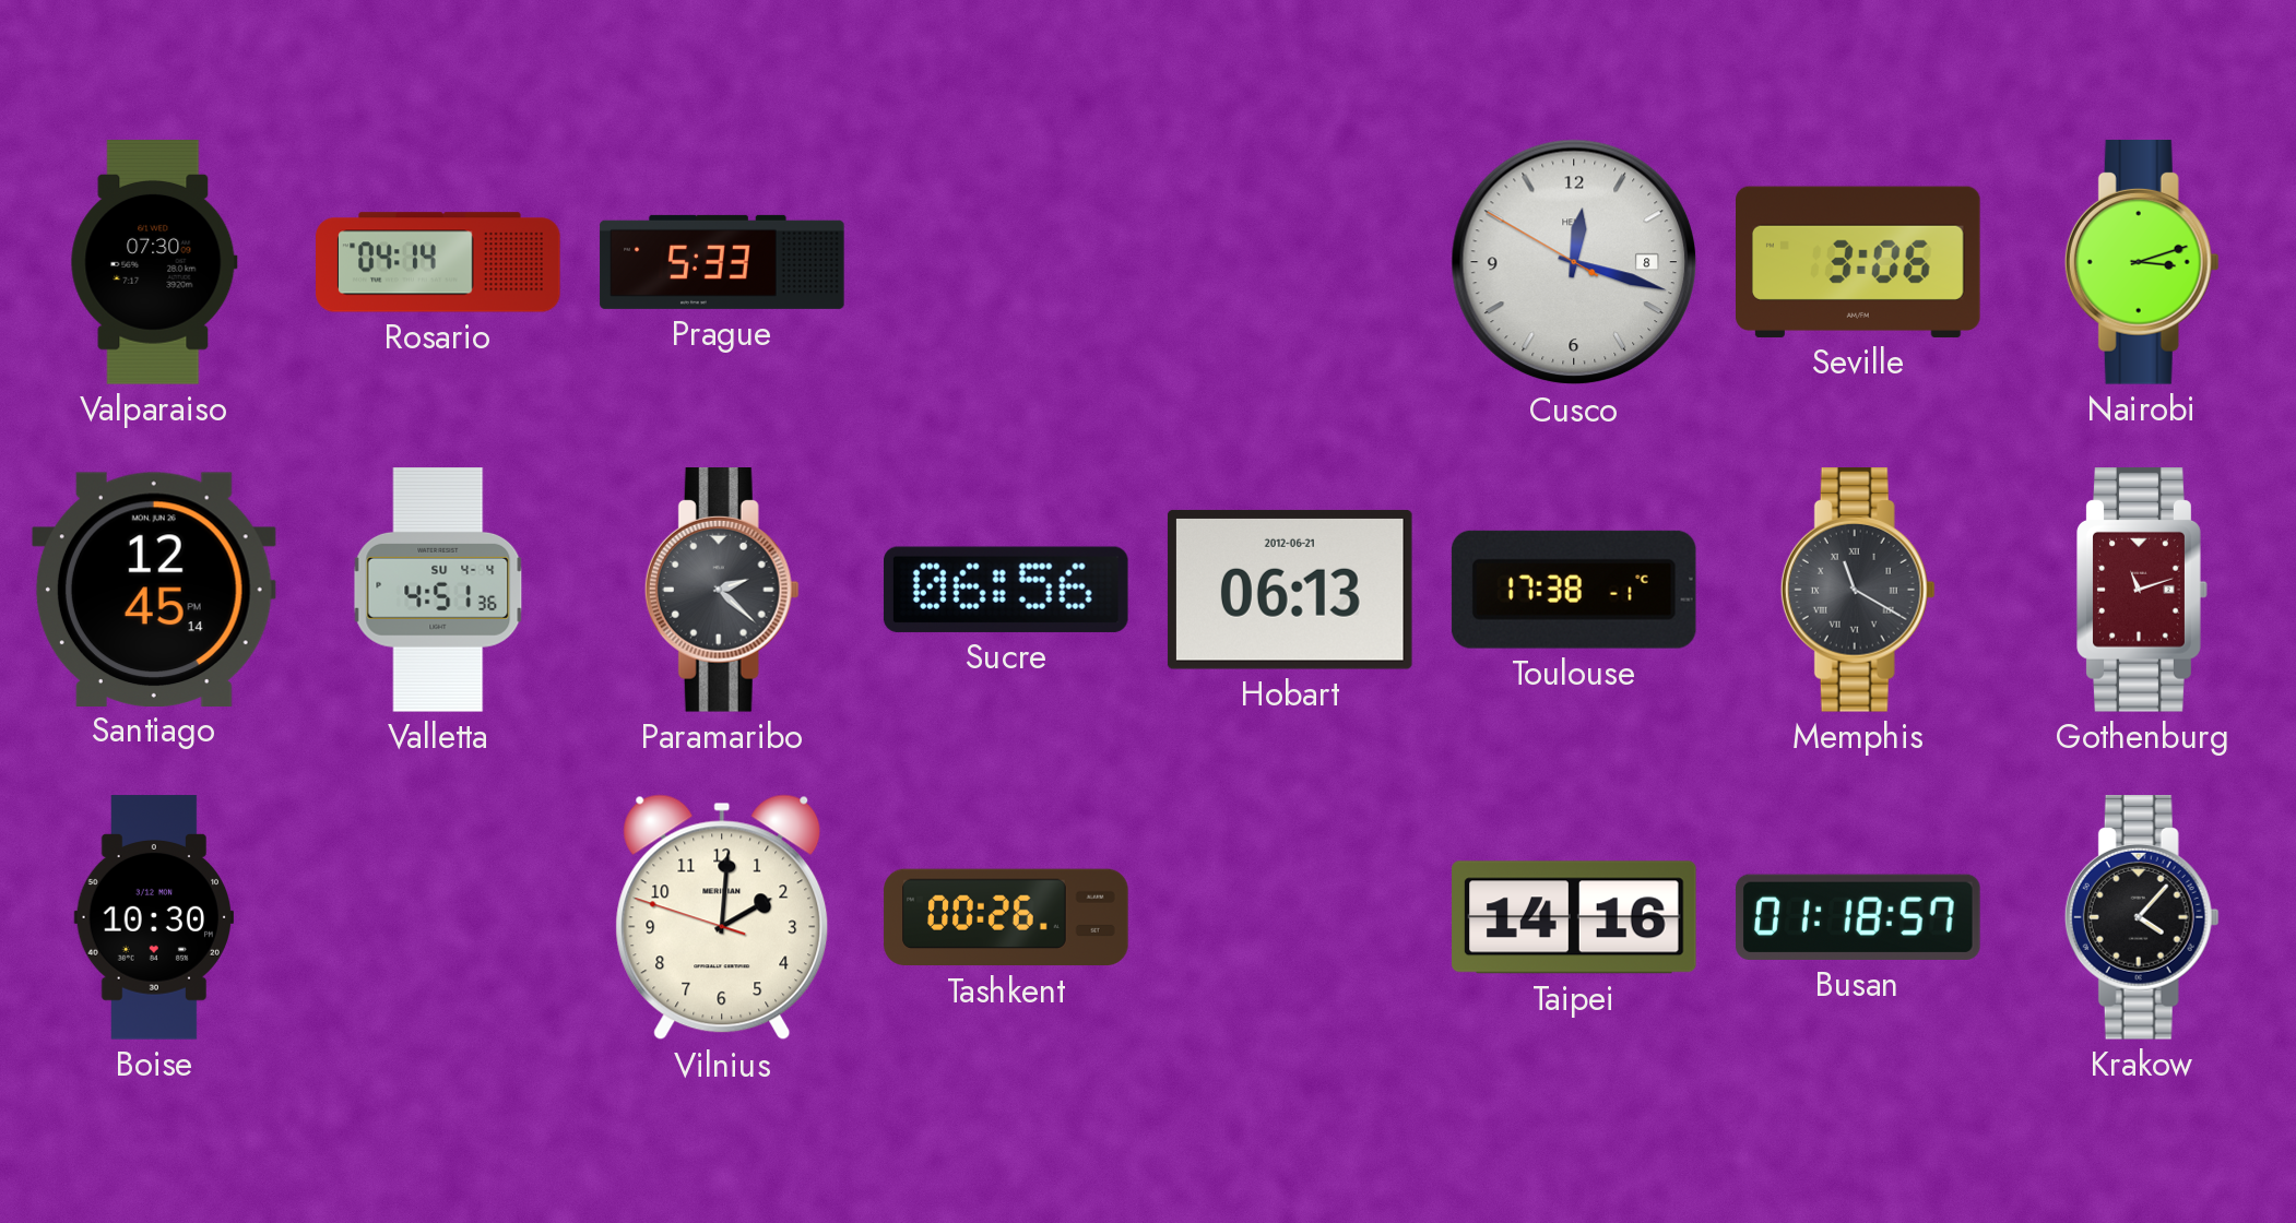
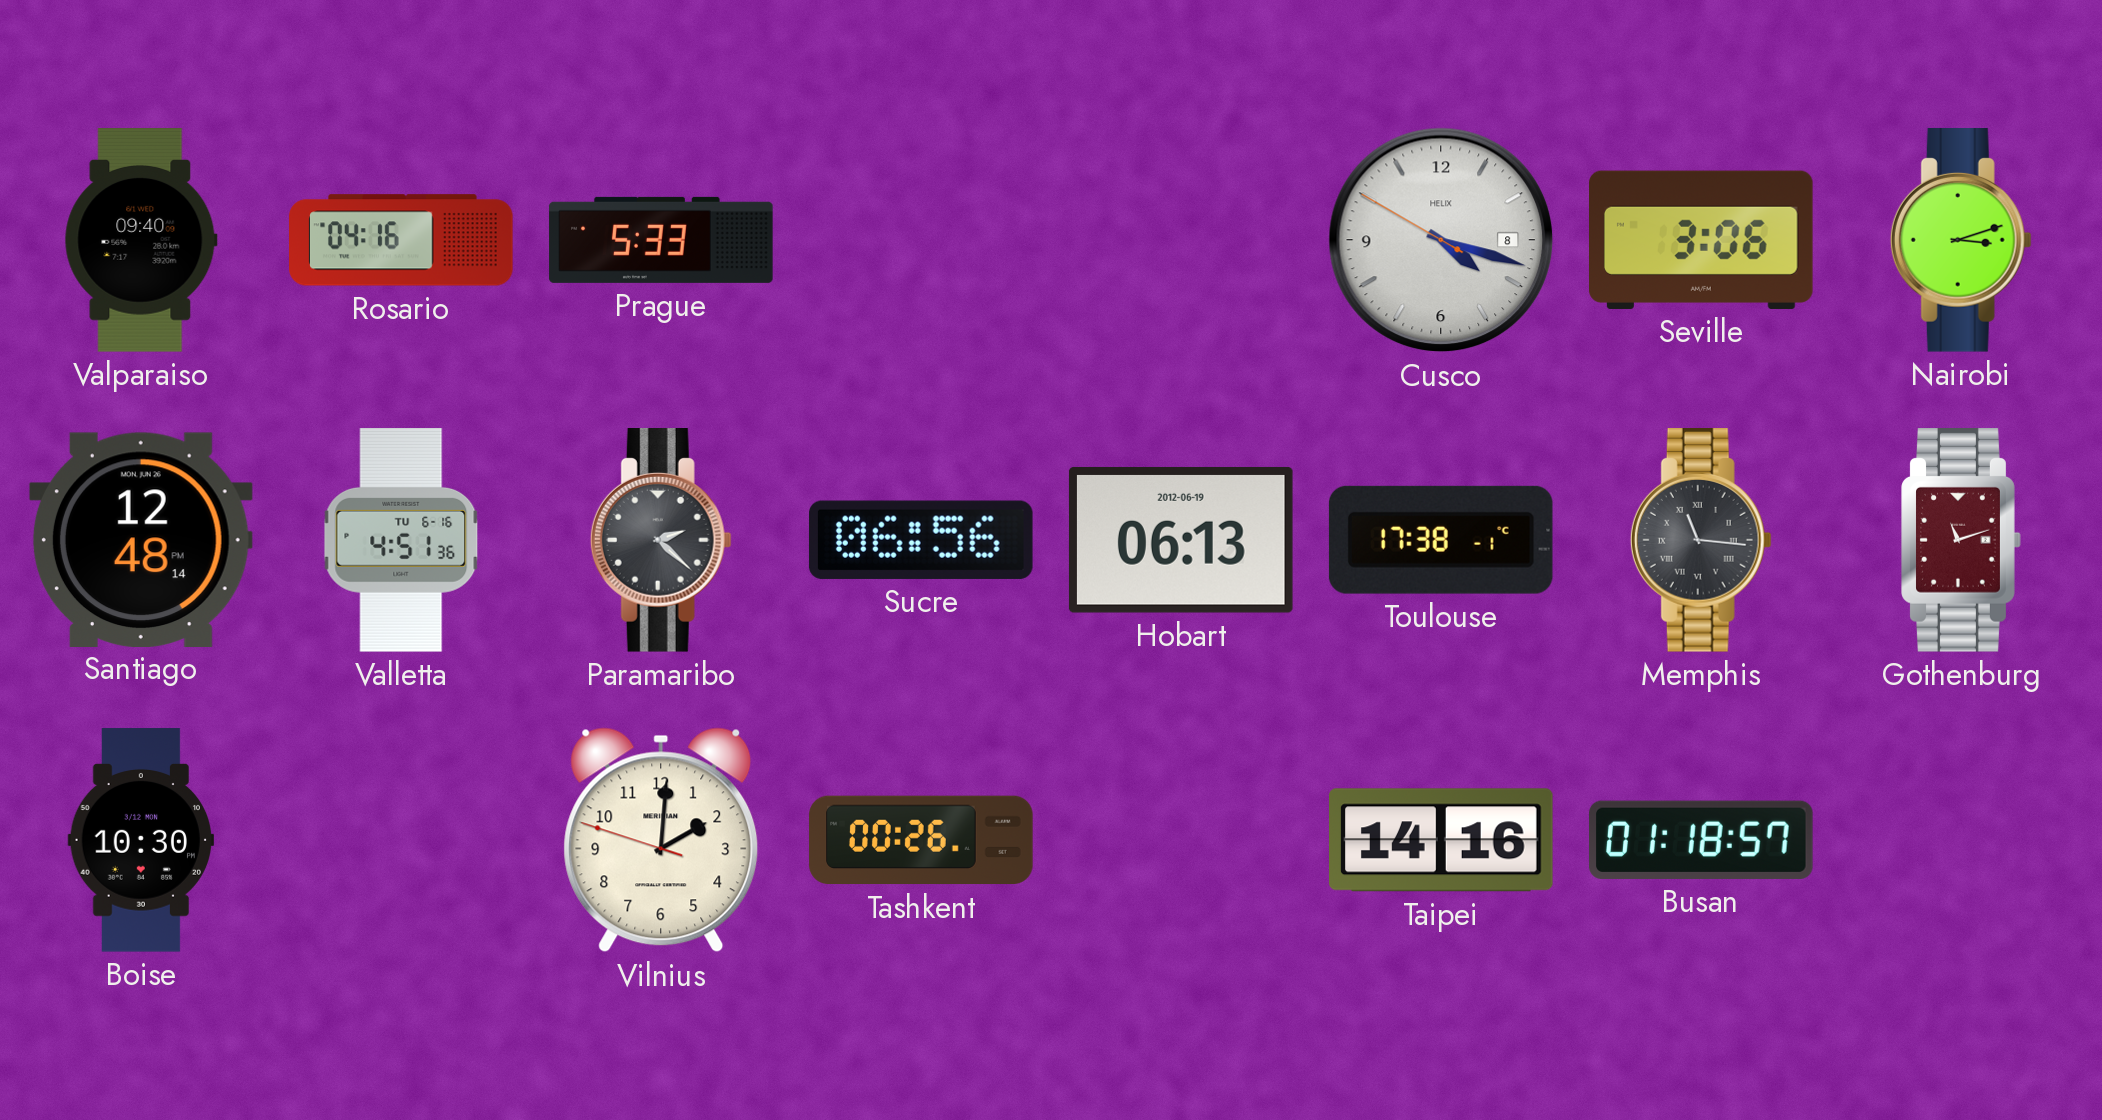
Valparaiso: 07:30 -> 09:40 (141, 240)
Rosario: 04:14 -> 04:16 (401, 240)
Cusco: 12:17 -> 4:17 (1441, 240)
Santiago: 12:45 -> 12:48 (141, 539)
Valletta date: SU 4-4 -> TU 6-16 (401, 540)
Hobart date: 2012-06-21 -> 2012-06-19 (1181, 540)
Memphis: 11:20 -> 11:16 (1701, 541)
Krakow: 4:07 -> none (2142, 918)
